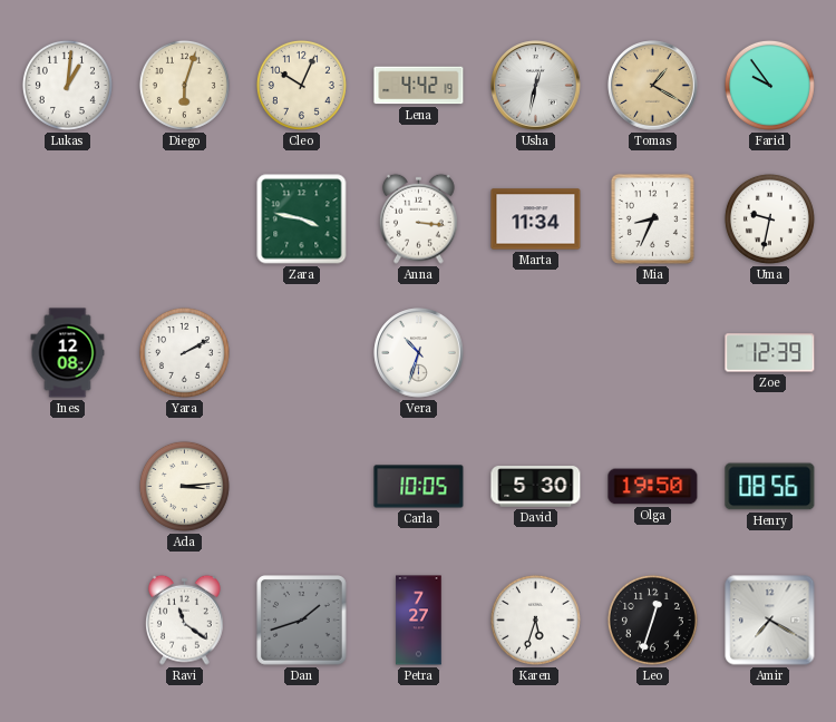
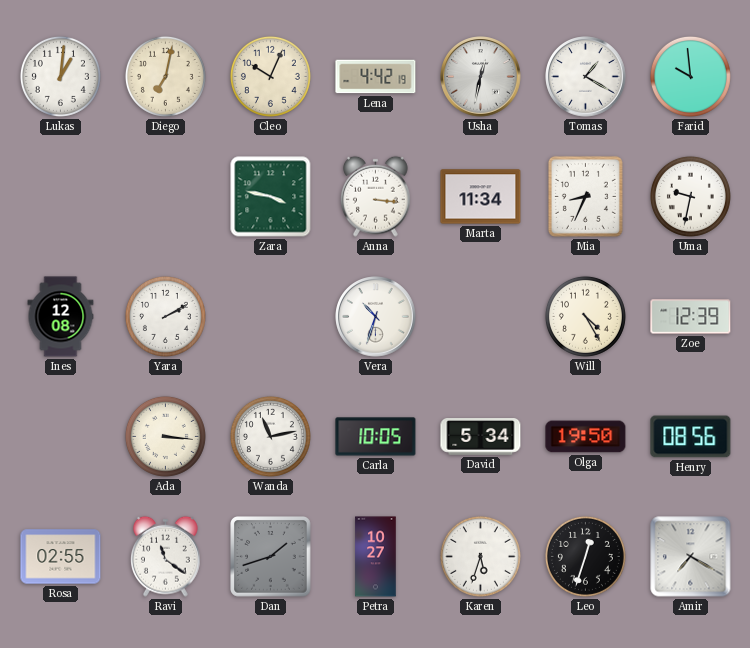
Diego: 6:03 -> 7:02 (165, 76)
Tomas dial: champagne -> white (586, 77)
Farid: 9:54 -> 9:59 (690, 76)
Will: none -> 4:25 (585, 316)
Ada: 3:14 -> 3:16 (165, 436)
Wanda: none -> 11:13 (270, 436)
David: 5:30 -> 5:34 (481, 437)
Rosa: none -> 02:55 (61, 557)
Petra: 7:27 -> 10:27 (376, 557)
